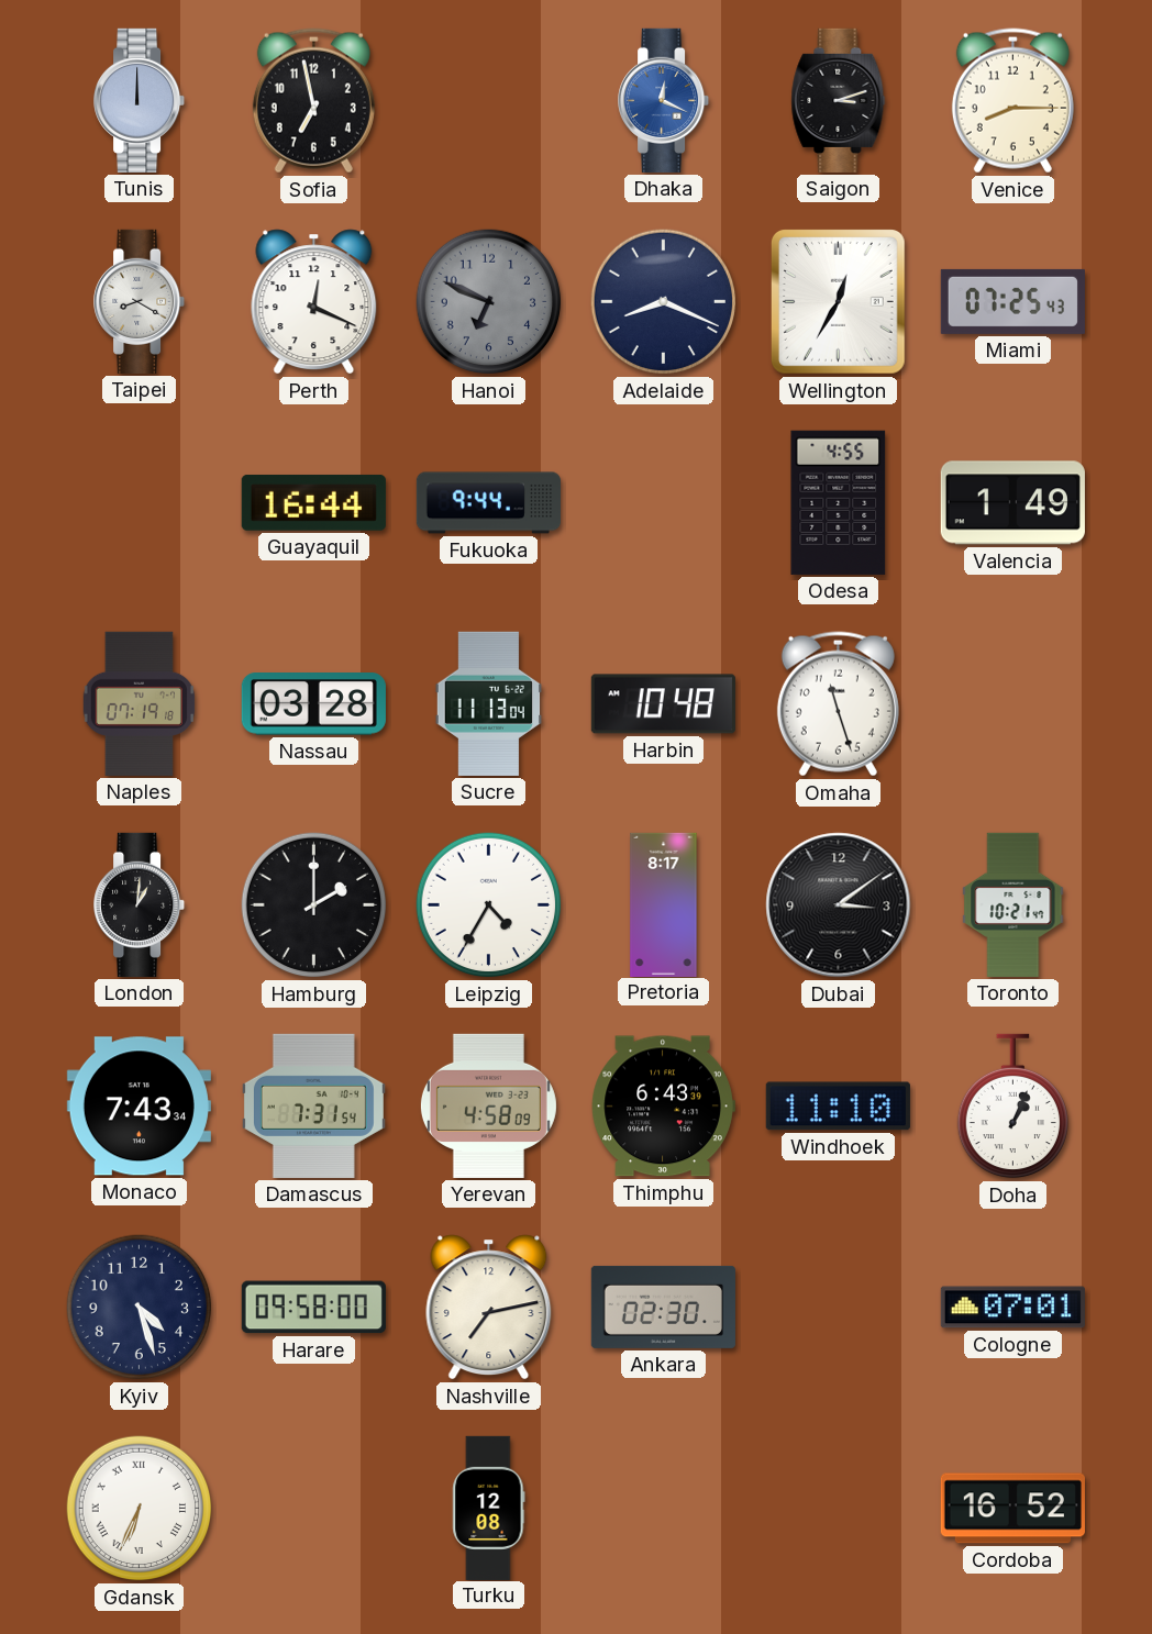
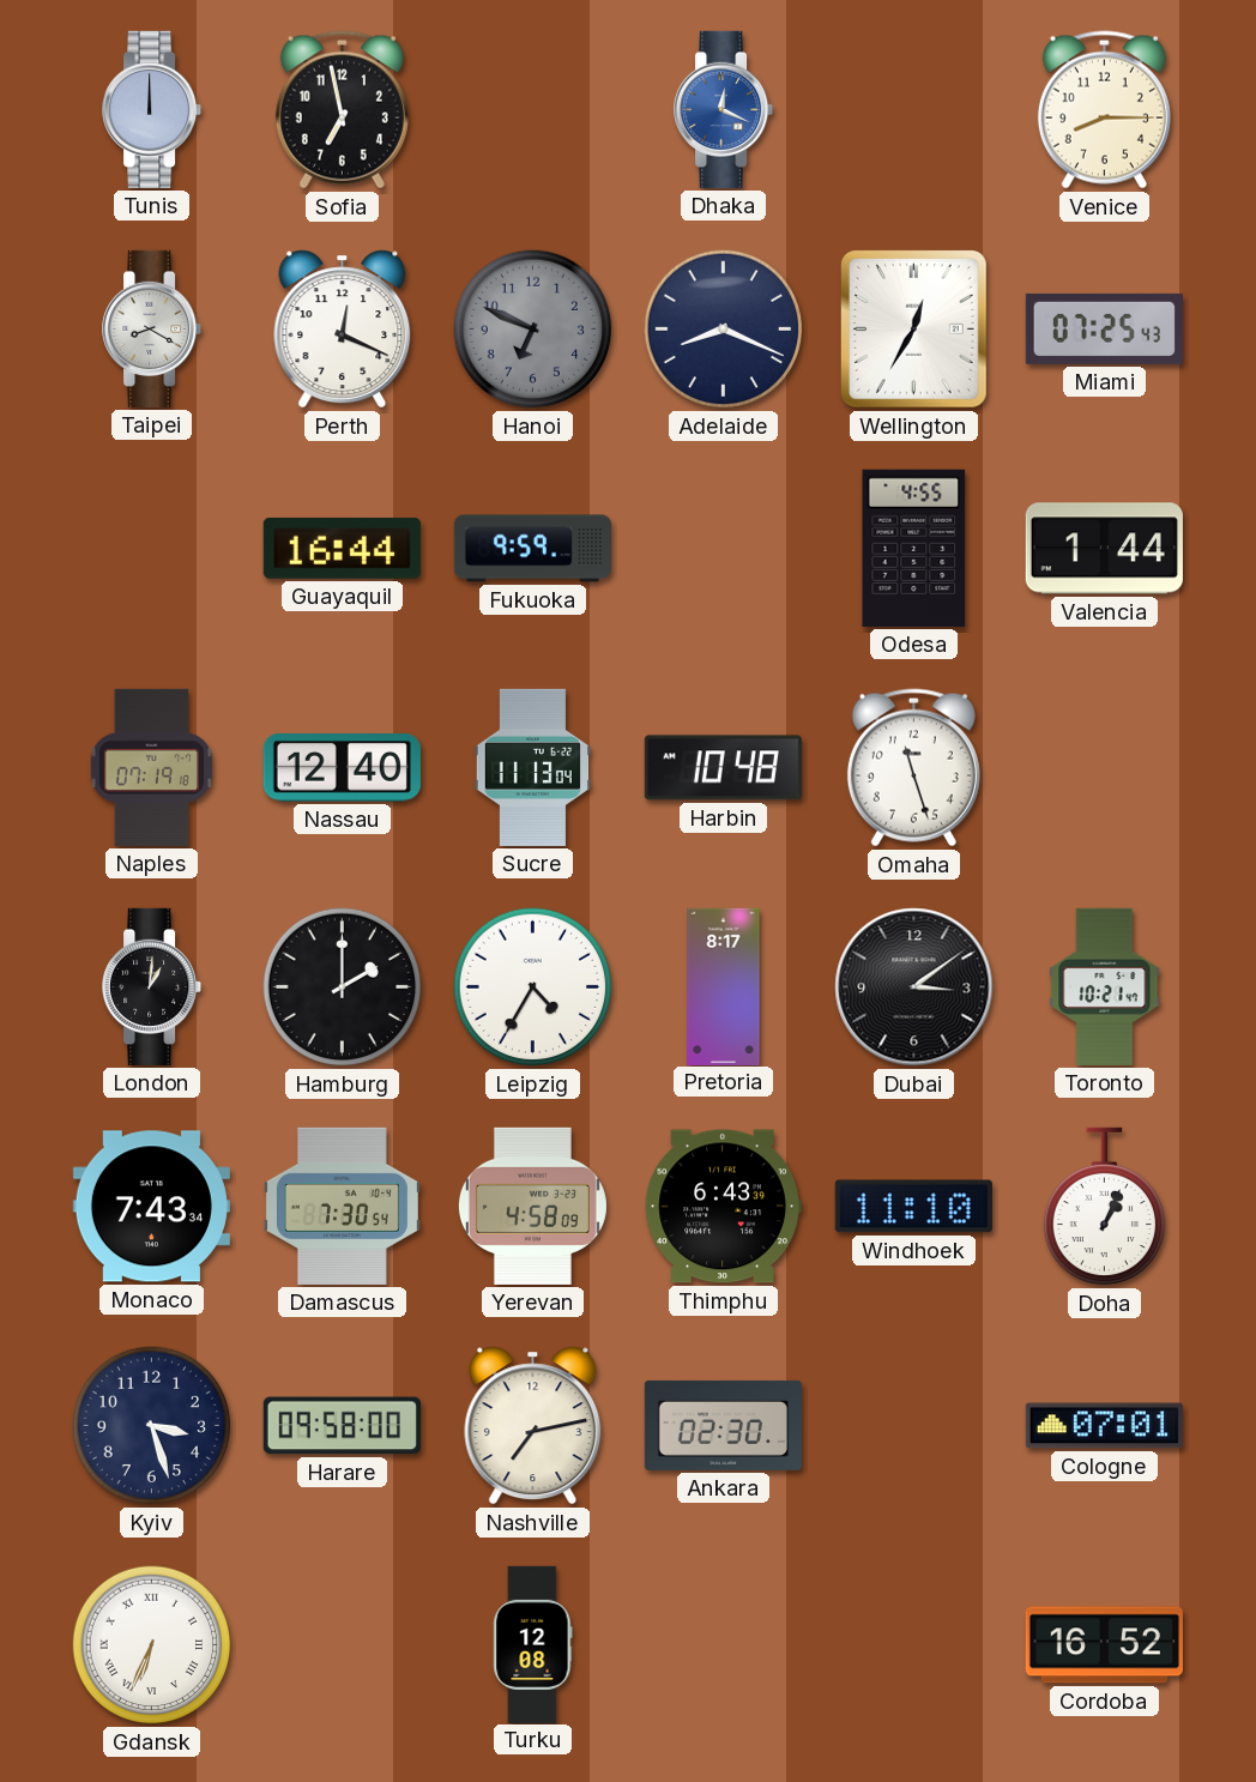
Saigon: 3:12 -> none (839, 100)
Fukuoka: 9:44 -> 9:59 (532, 549)
Valencia: 1:49 -> 1:44 (1104, 549)
Nassau: 03:28 -> 12:40 (342, 768)
Damascus: 7:31 -> 7:30 (342, 1206)
Kyiv: 4:27 -> 3:27 (152, 1426)
